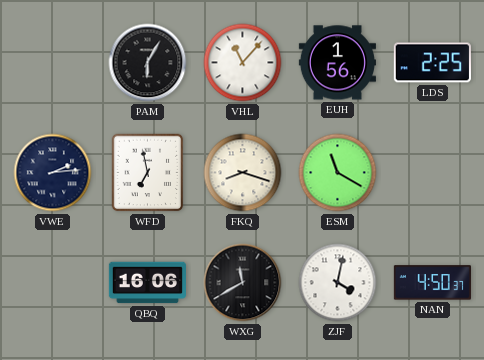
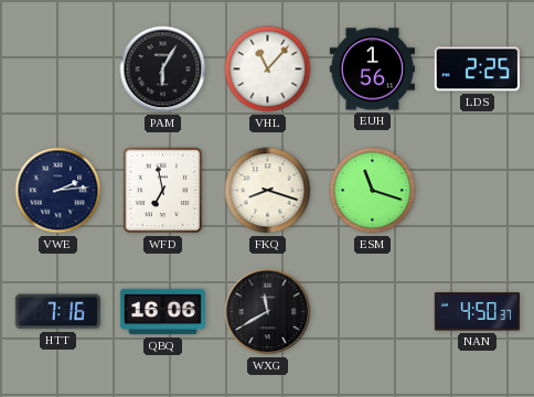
ESM: 11:20 -> 11:18 (373, 191)
HTT: none -> 7:16 (57, 312)
ZJF: 4:02 -> none (338, 283)
